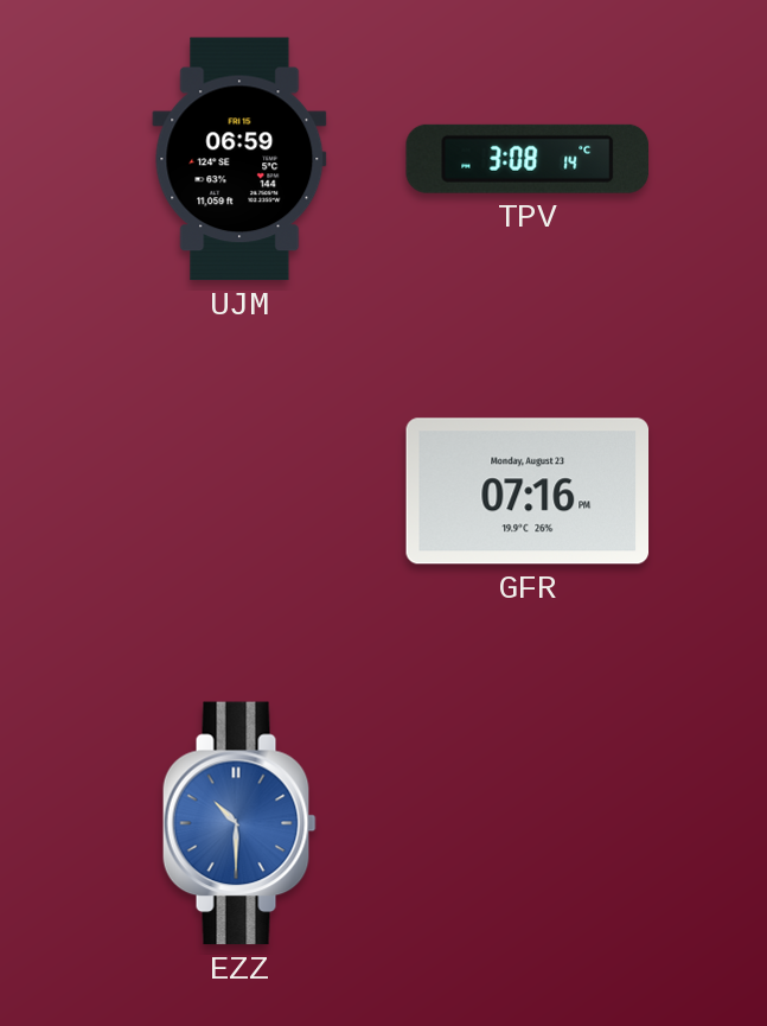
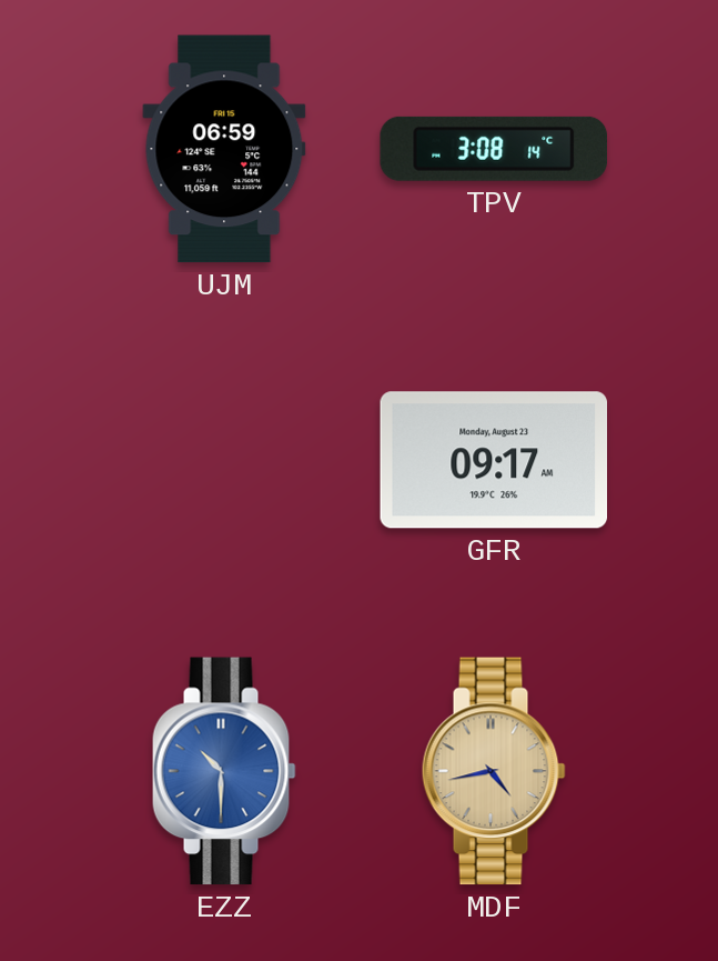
GFR: 07:16 -> 09:17 (494, 460)
MDF: none -> 4:43 (494, 771)
